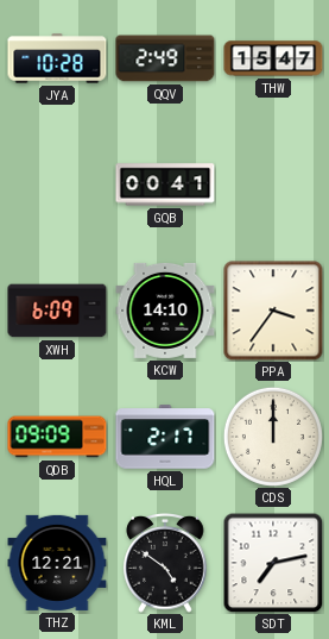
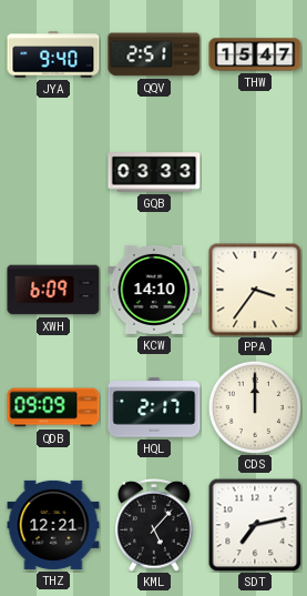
JYA: 10:28 -> 9:40 (53, 54)
QQV: 2:49 -> 2:51 (154, 54)
GQB: 00:41 -> 03:33 (154, 172)
KML: 4:51 -> 5:07 (154, 526)
